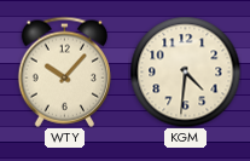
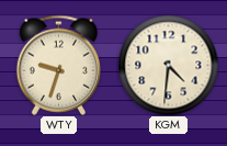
WTY: 10:07 -> 9:33 (58, 65)
